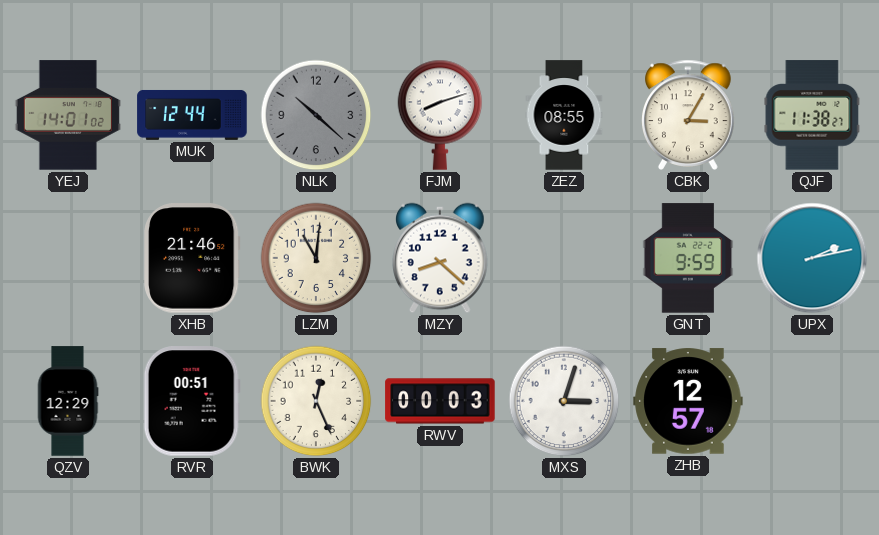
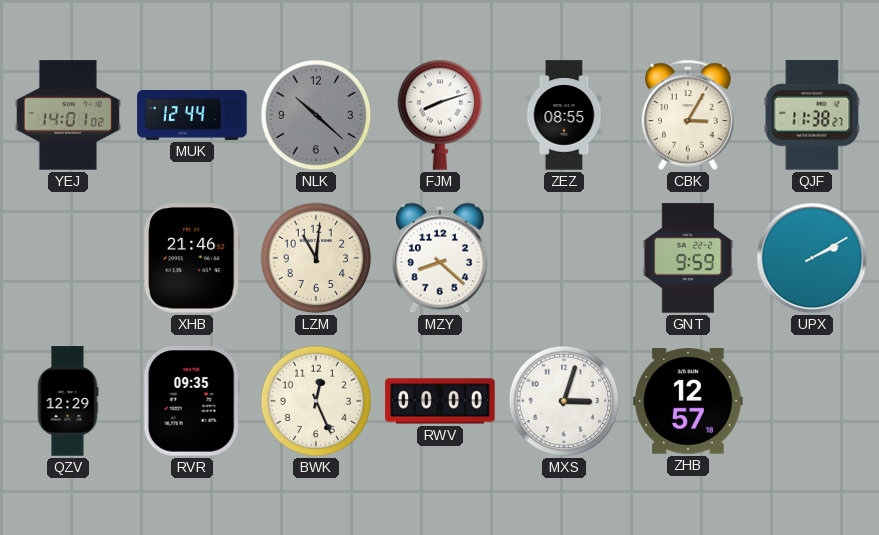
UPX: 2:13 -> 2:10 (812, 258)
RVR: 00:51 -> 09:35 (192, 401)
RWV: 00:03 -> 00:00 (440, 401)
